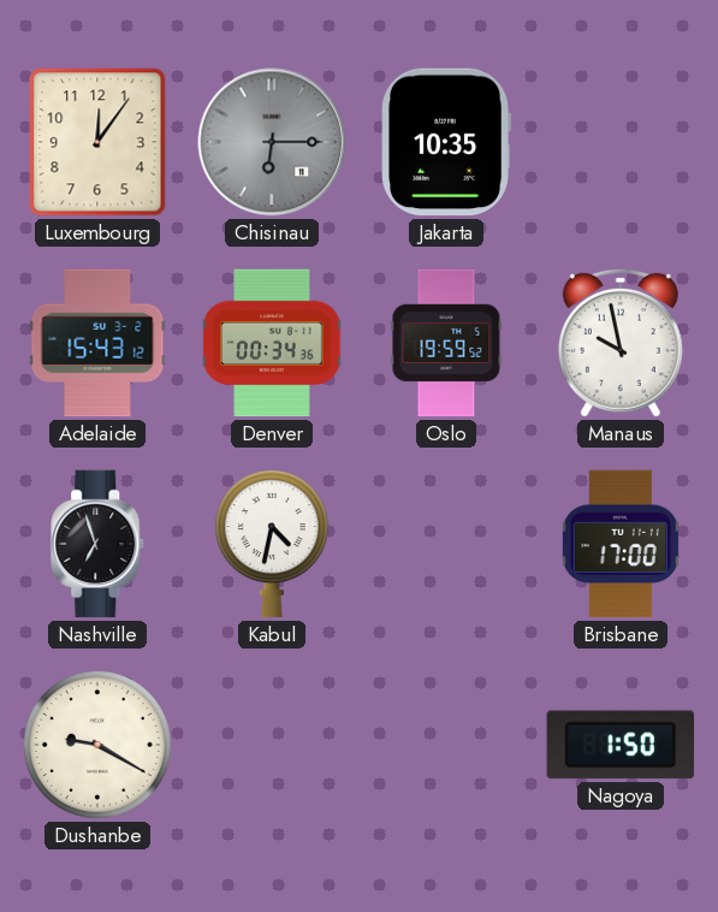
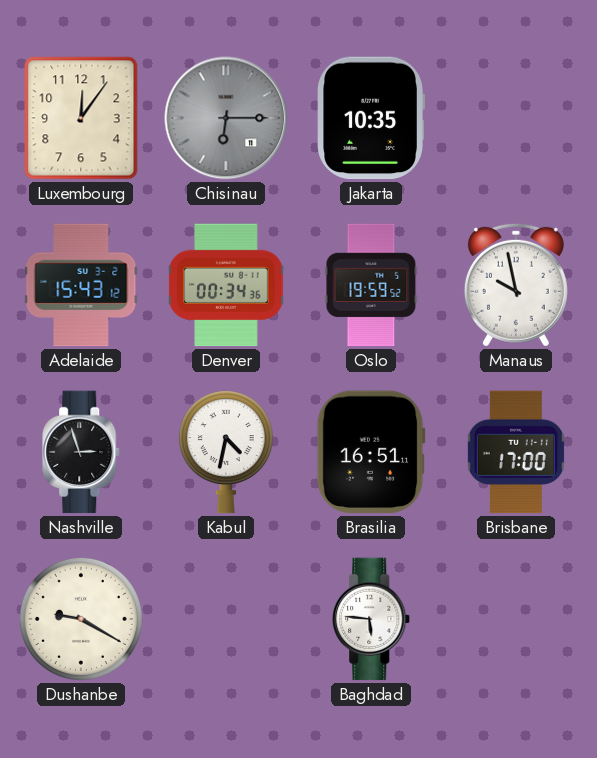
Nashville: 6:57 -> 2:57 (82, 452)
Brasilia: none -> 16:51 (371, 452)
Baghdad: none -> 5:46 (372, 619)
Nagoya: 1:50 -> none (619, 745)
